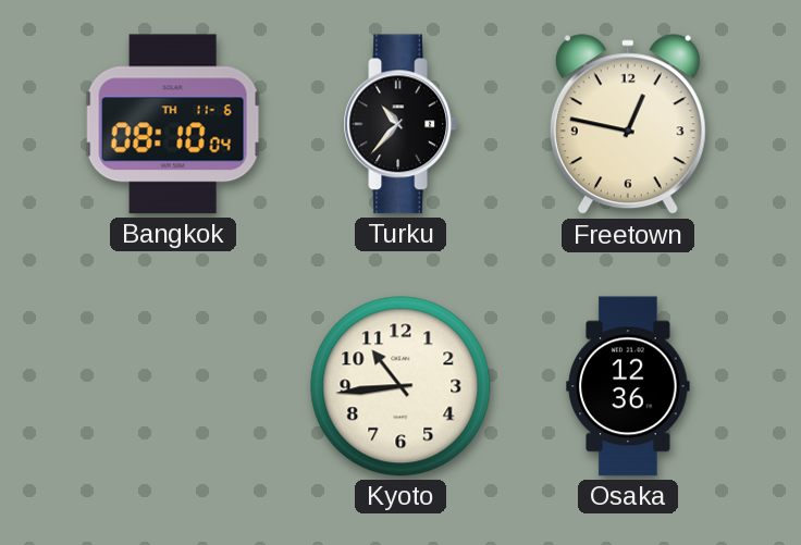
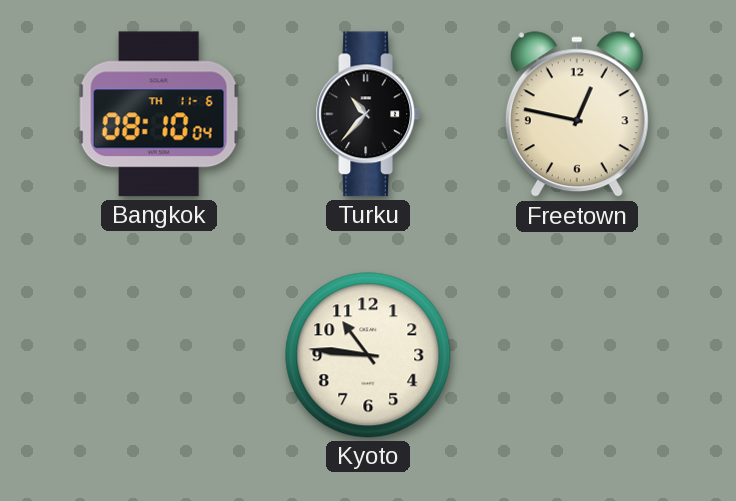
Kyoto: 10:44 -> 10:46 (368, 355)
Osaka: 12:36 -> none (628, 386)
